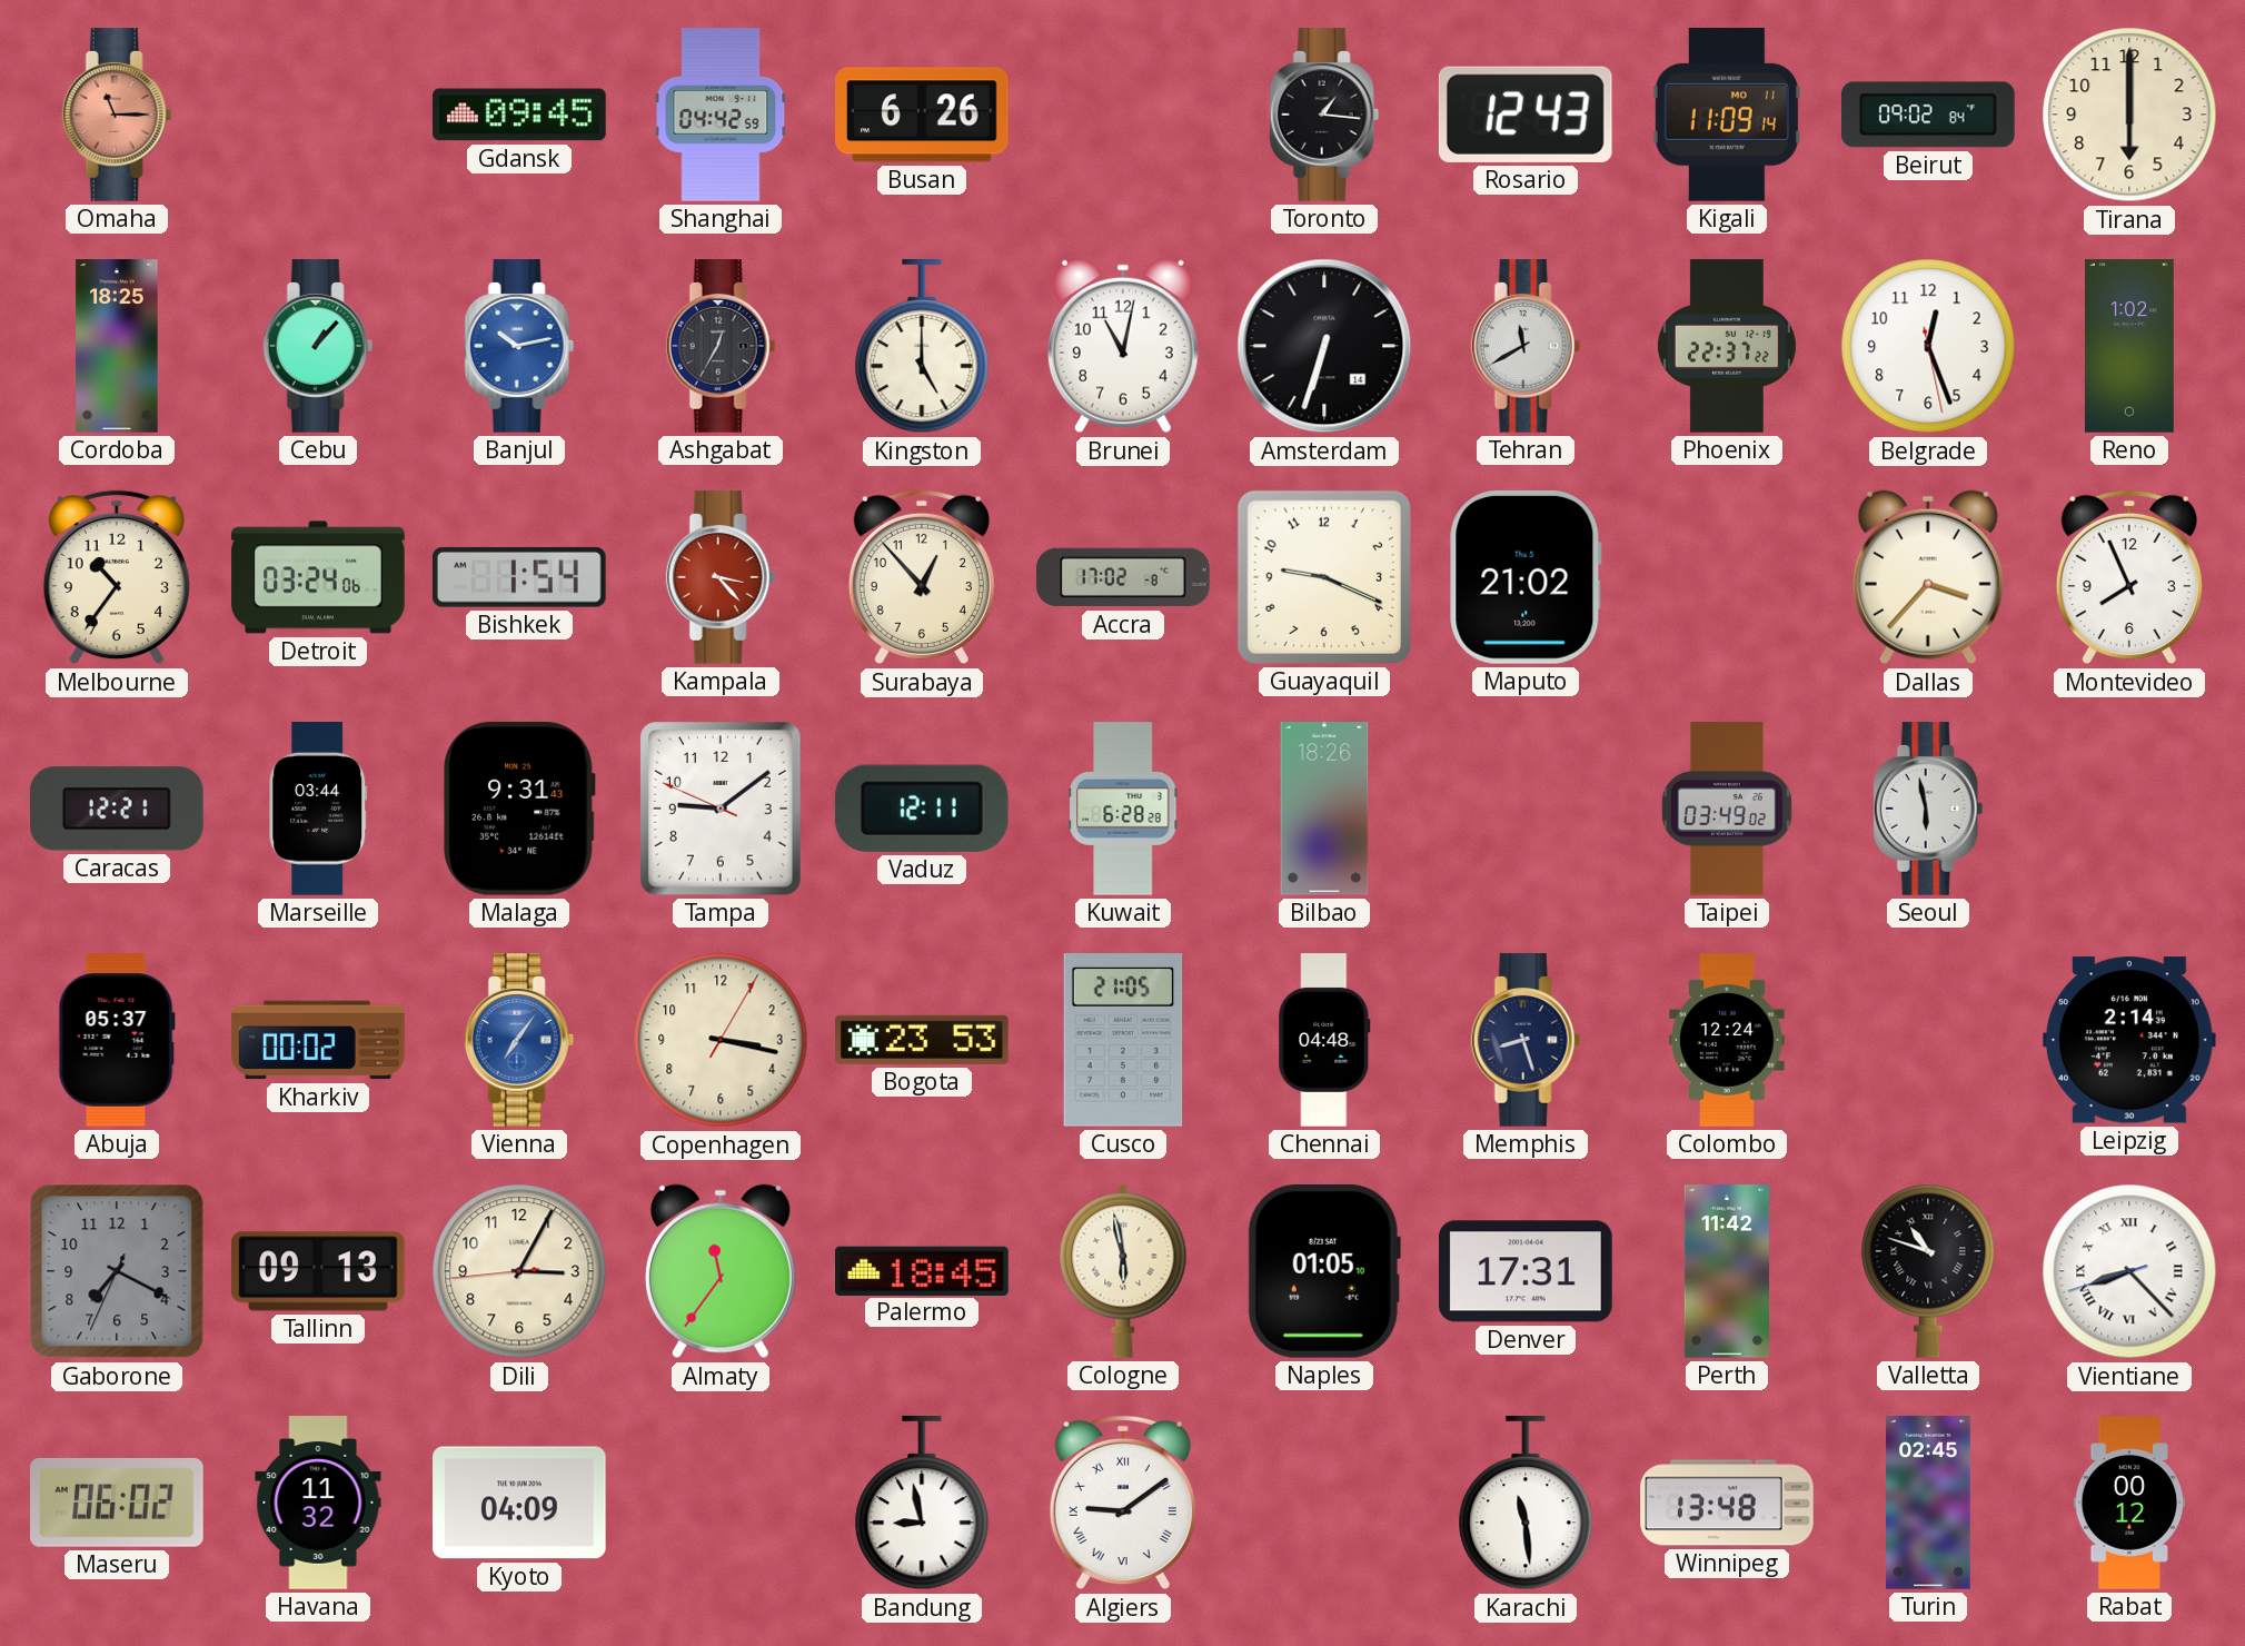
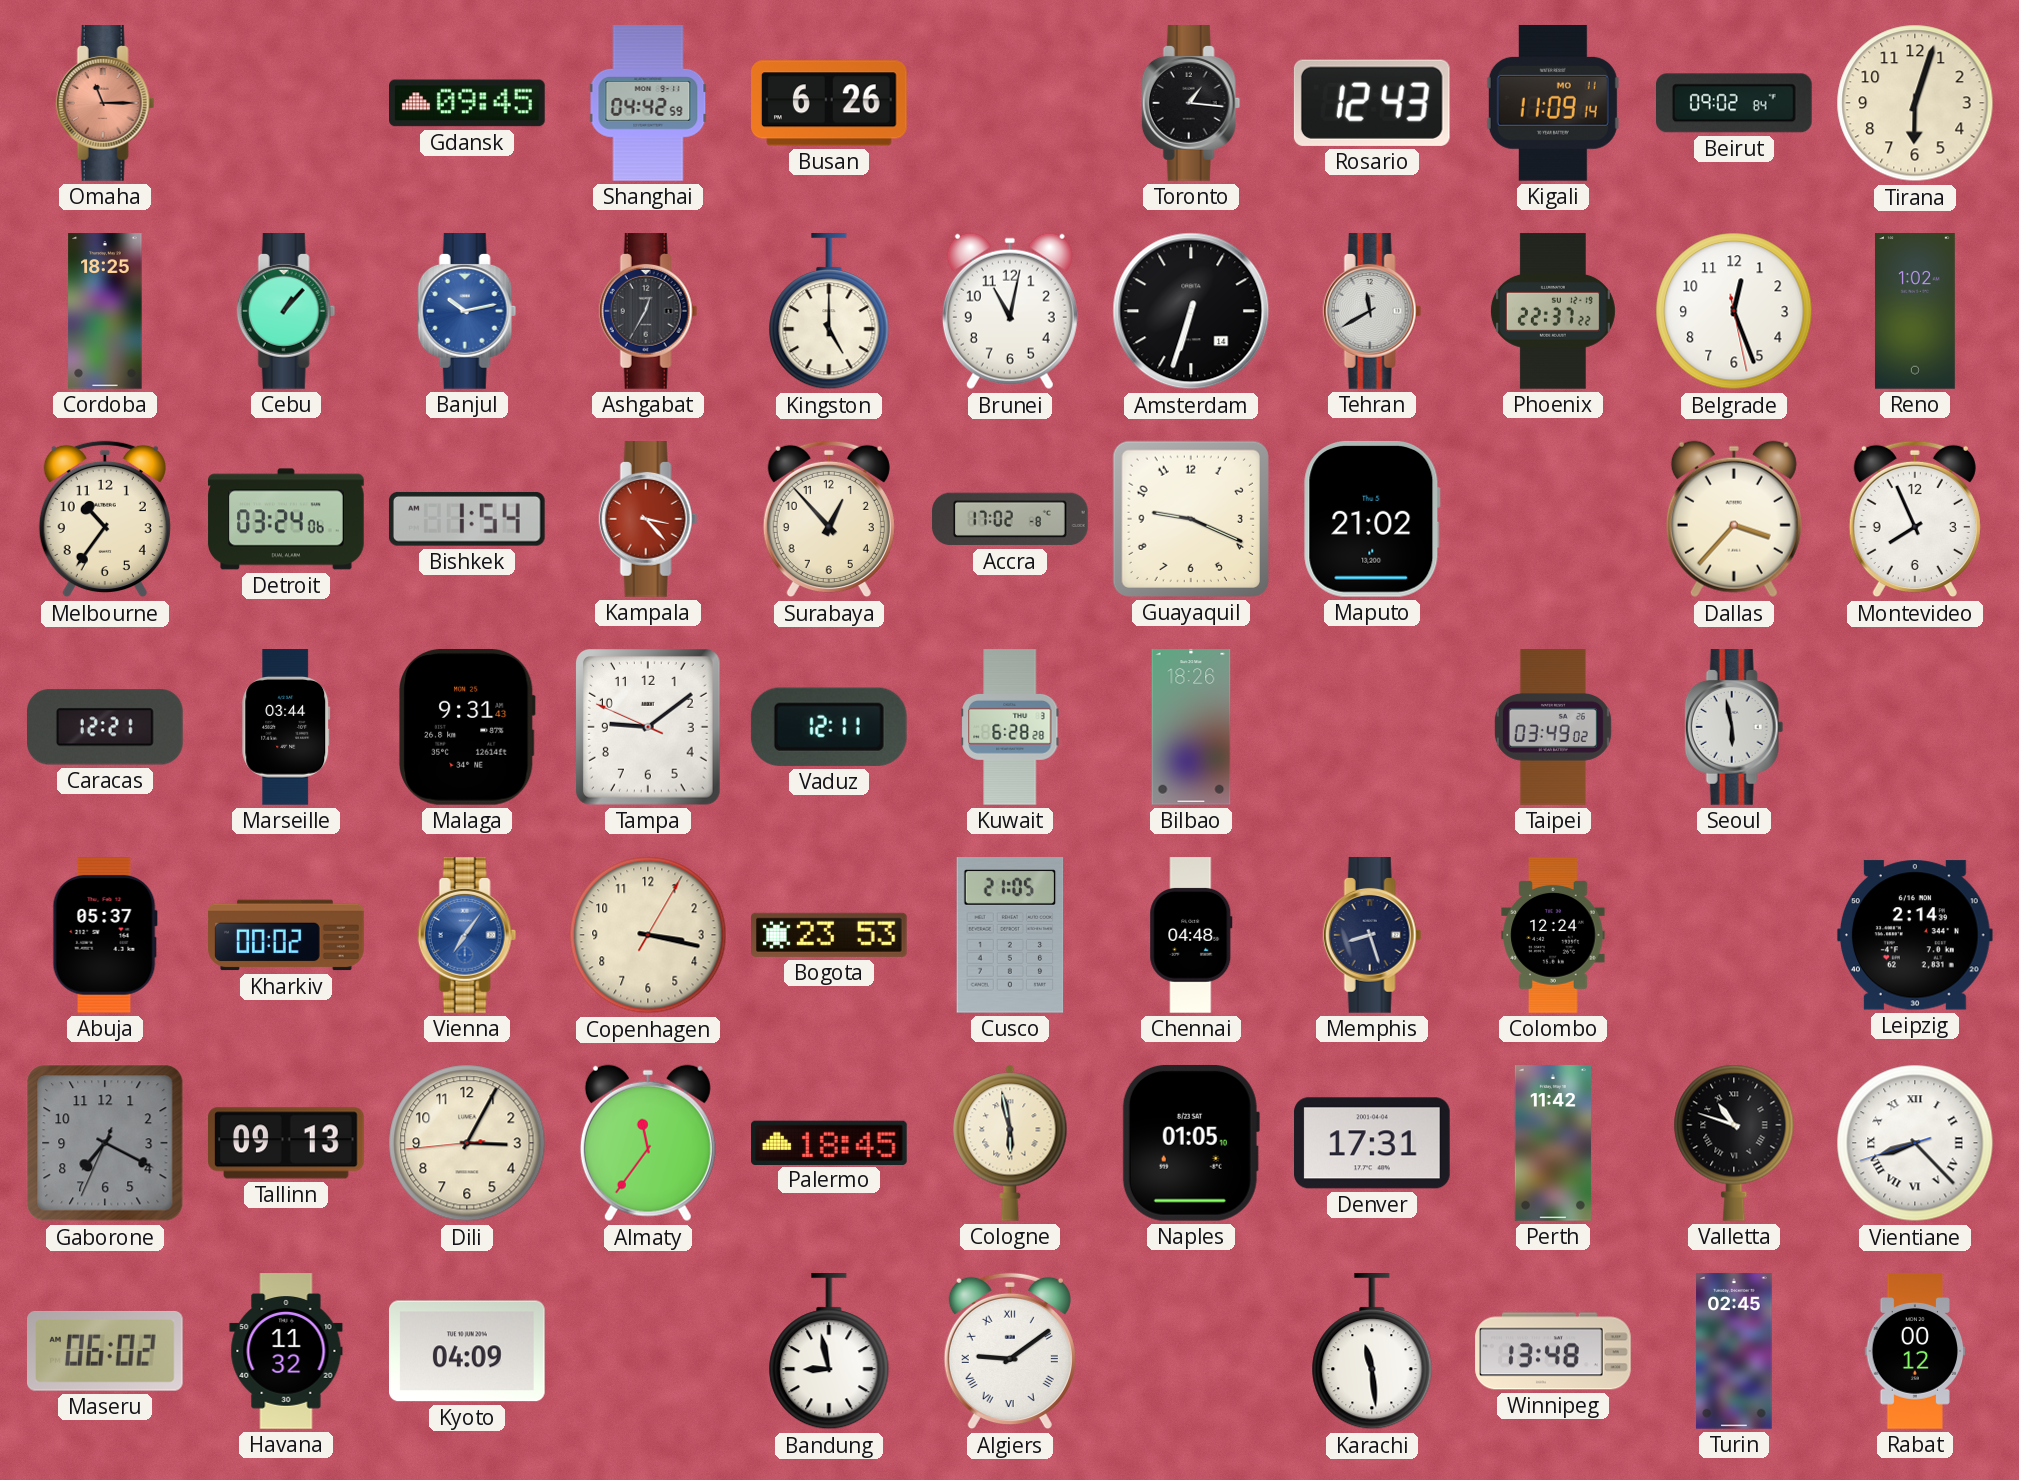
Tirana: 6:00 -> 6:03 (1915, 103)
